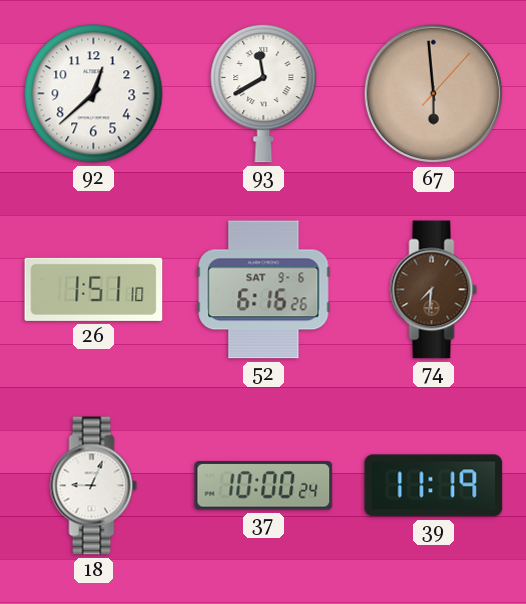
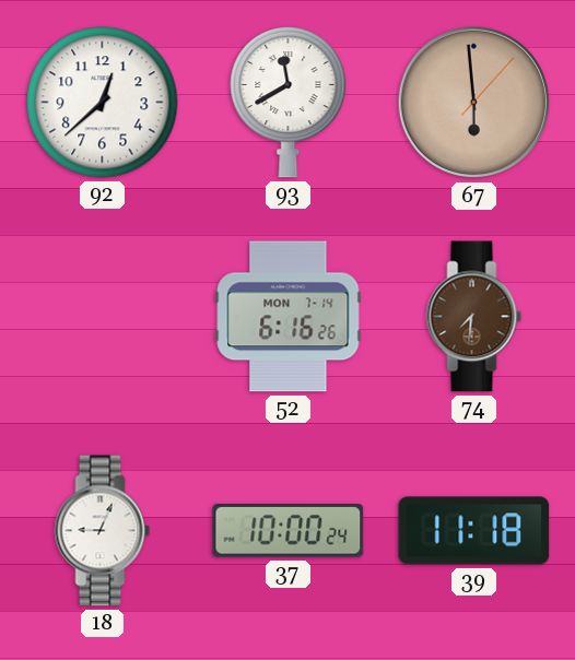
26: 1:51 -> none (94, 289)
52 date: SAT 9-6 -> MON 7-14 (289, 317)
39: 11:19 -> 11:18 (474, 531)
